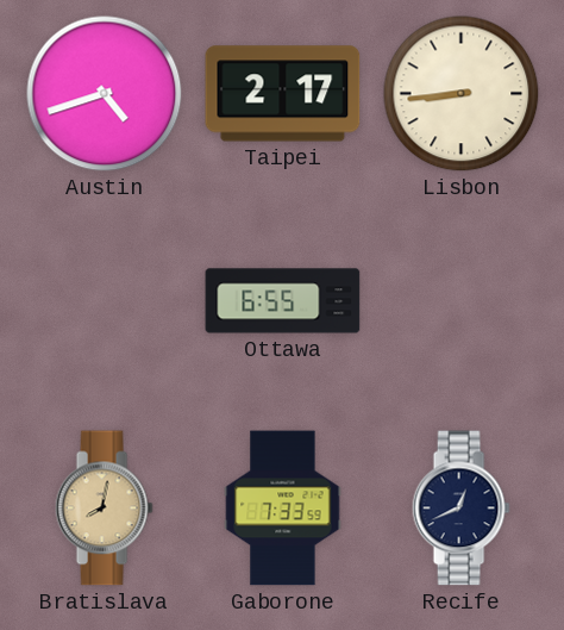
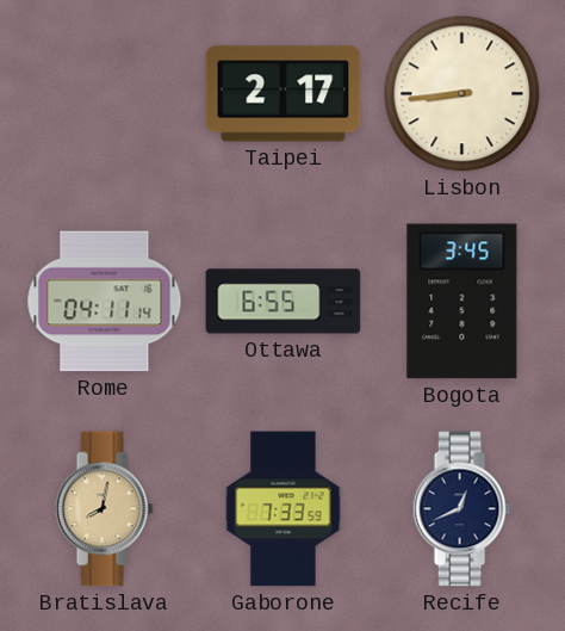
Austin: 4:42 -> none (105, 94)
Rome: none -> 04:11 (105, 302)
Bogota: none -> 3:45 (462, 302)
